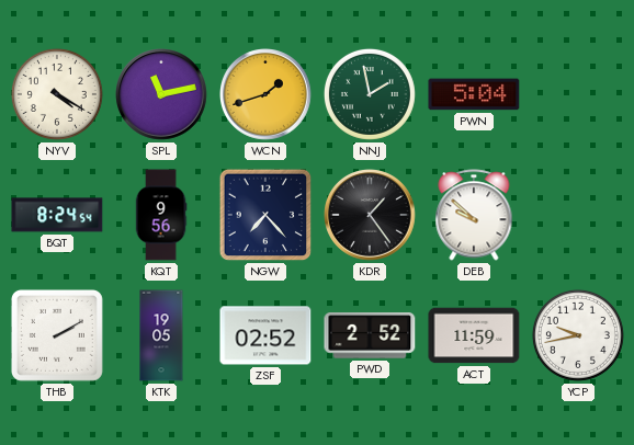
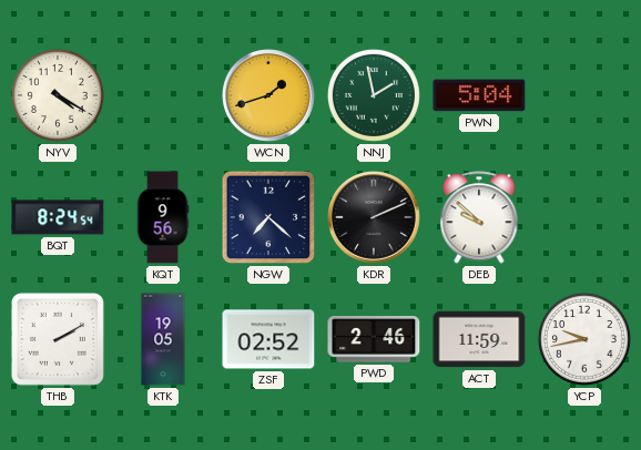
SPL: 11:13 -> none (162, 95)
NGW: 7:23 -> 7:22 (268, 217)
KDR: 1:24 -> 2:11 (375, 218)
PWD: 2:52 -> 2:46 (374, 340)
